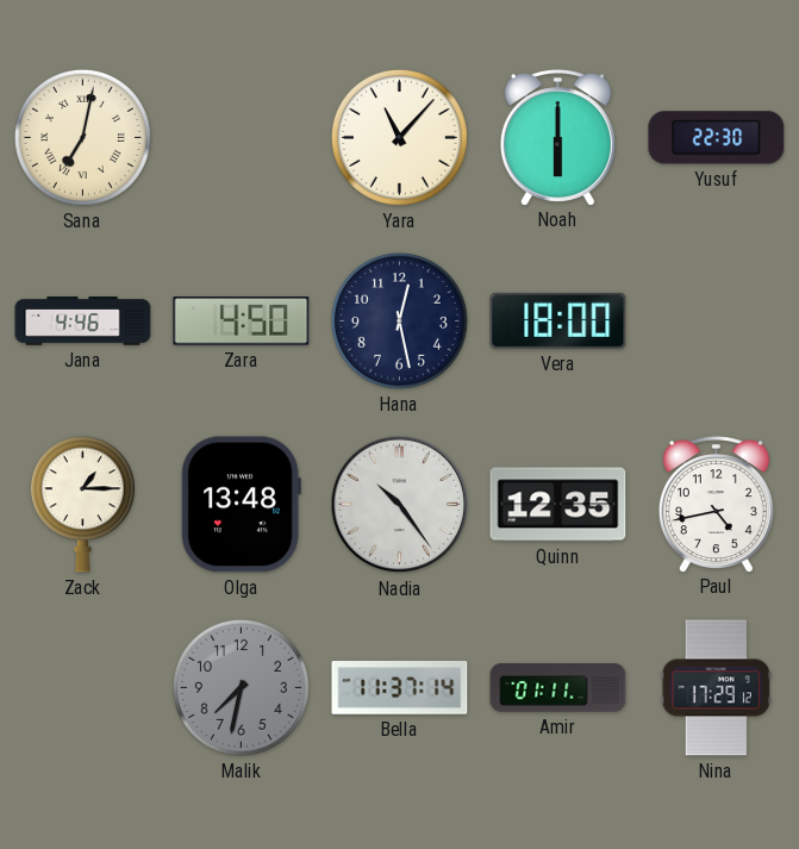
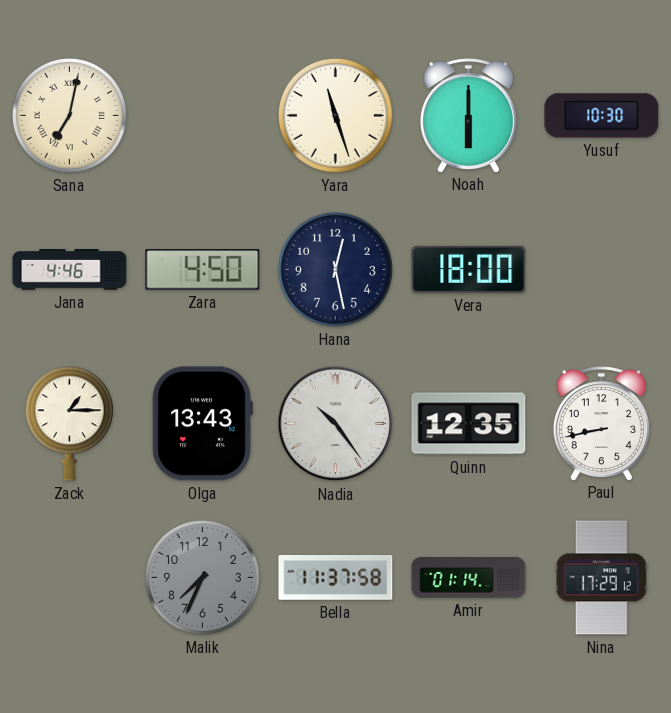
Yara: 11:07 -> 11:27 (335, 115)
Yusuf: 22:30 -> 10:30 (602, 116)
Olga: 13:48 -> 13:43 (202, 424)
Paul: 4:43 -> 8:43 (601, 423)
Malik: 7:32 -> 7:34 (202, 577)
Bella: 11:37:14 -> 11:37:58 (336, 578)
Amir: 01:11 -> 01:14 (469, 578)
